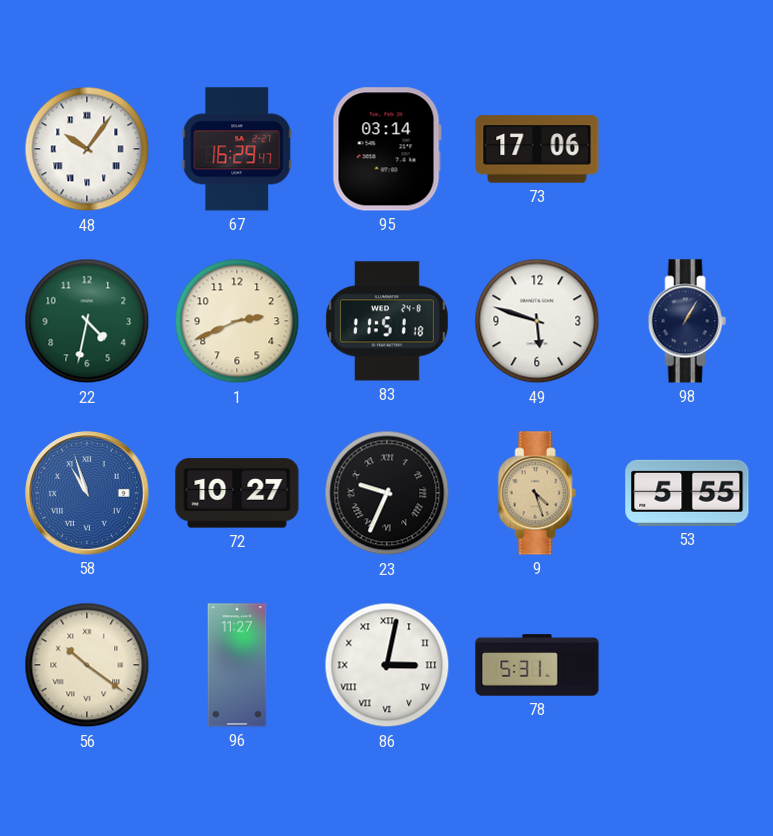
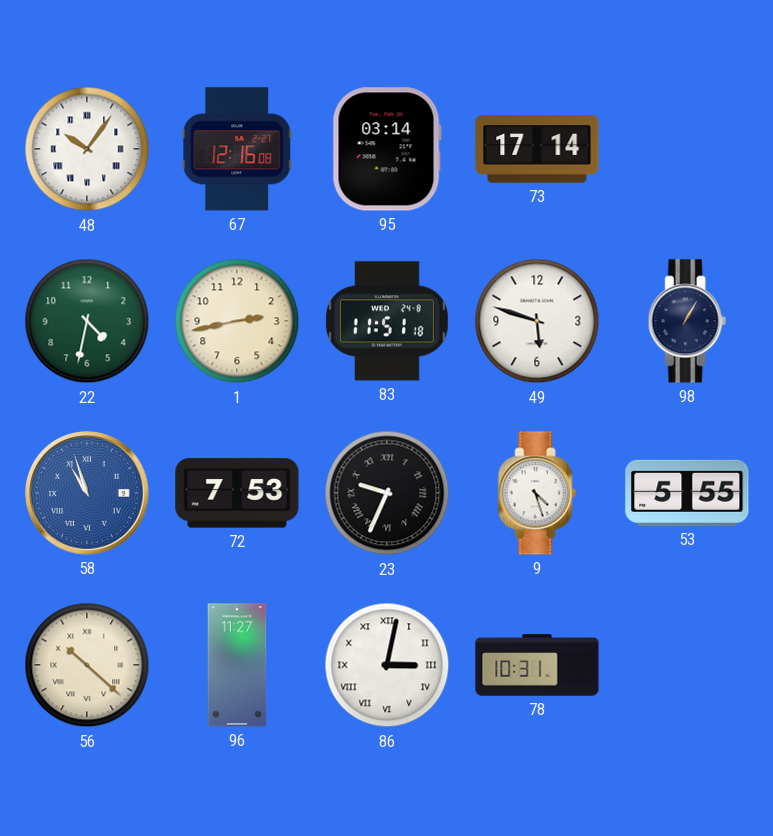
67: 16:29 -> 12:16 (237, 149)
73: 17:06 -> 17:14 (537, 149)
1: 2:41 -> 2:43 (237, 321)
72: 10:27 -> 7:53 (237, 493)
9 dial: champagne -> white (537, 493)
56: 10:21 -> 10:22 (87, 665)
78: 5:31 -> 10:31 (537, 665)
